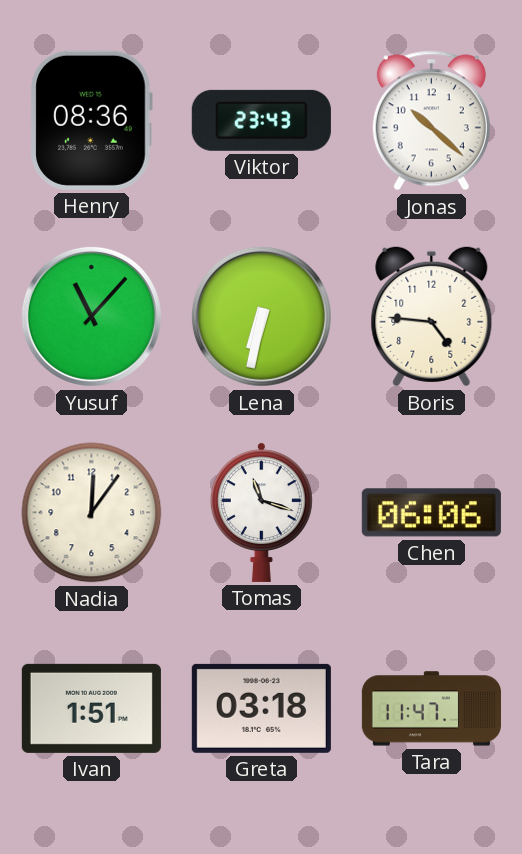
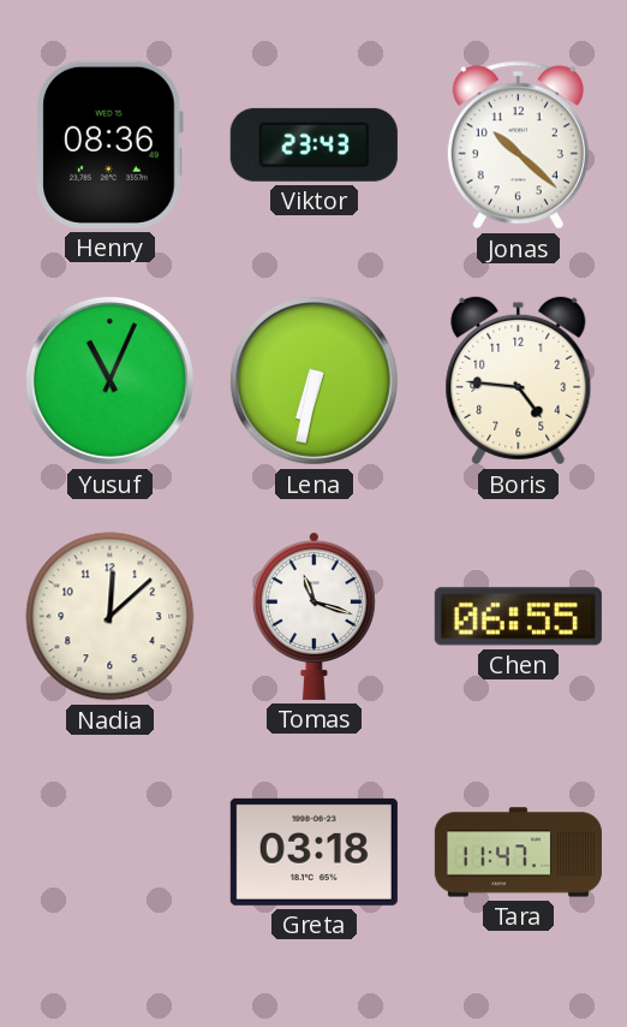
Yusuf: 11:07 -> 11:04 (109, 380)
Nadia: 12:06 -> 12:08 (111, 617)
Chen: 06:06 -> 06:55 (518, 617)
Ivan: 1:51 -> none (91, 708)
